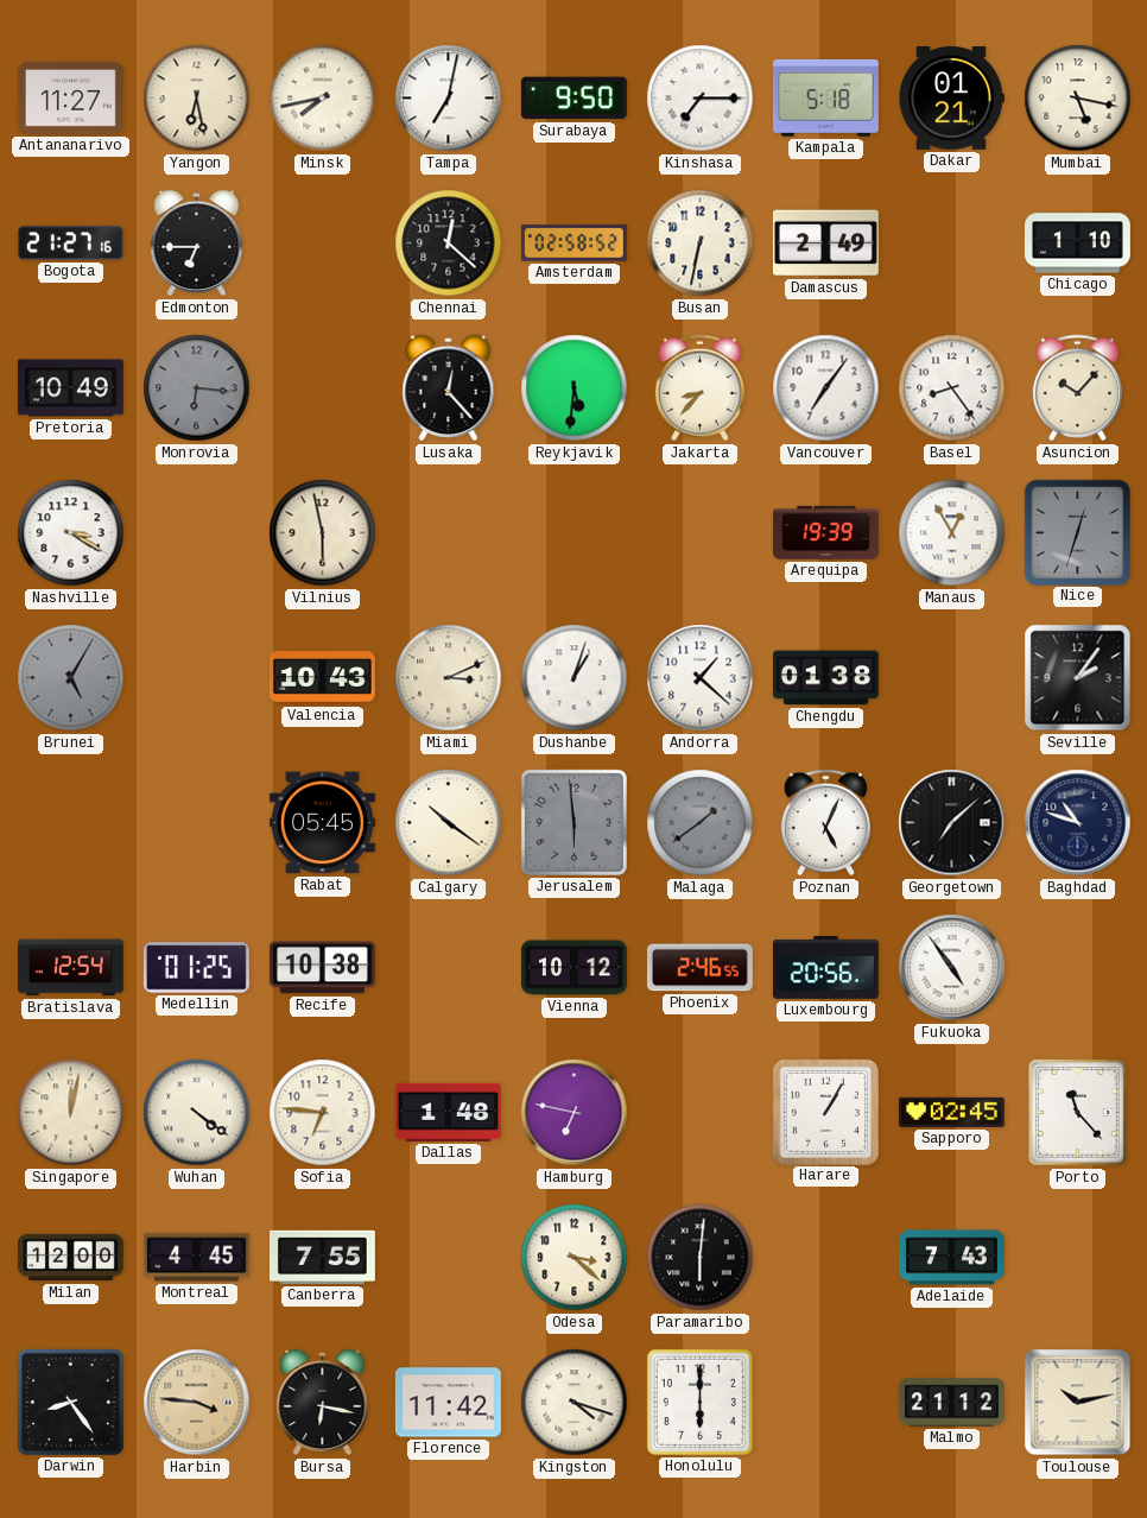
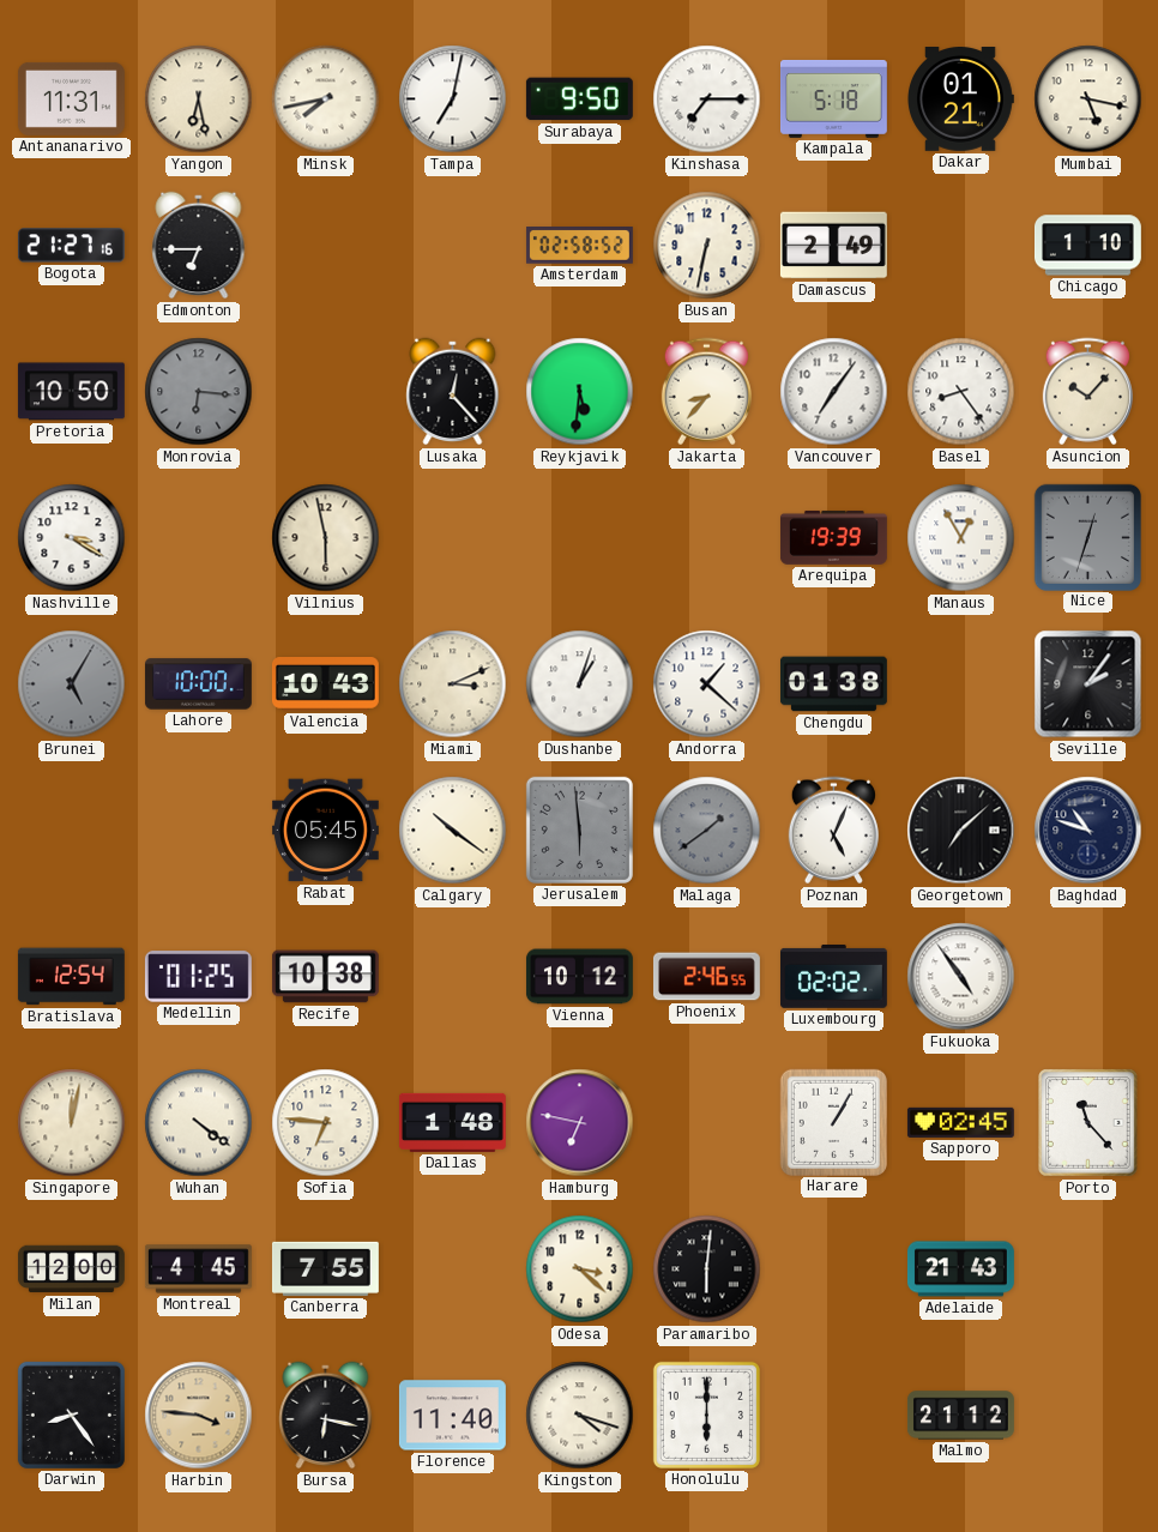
Antananarivo: 11:27 -> 11:31 (71, 98)
Chennai: 12:22 -> none (449, 243)
Pretoria: 10:49 -> 10:50 (71, 392)
Lahore: none -> 10:00 (198, 684)
Luxembourg: 20:56 -> 02:02 (833, 977)
Adelaide: 7:43 -> 21:43 (960, 1269)
Florence: 11:42 -> 11:40 (452, 1416)
Toulouse: 10:13 -> none (1078, 1403)
